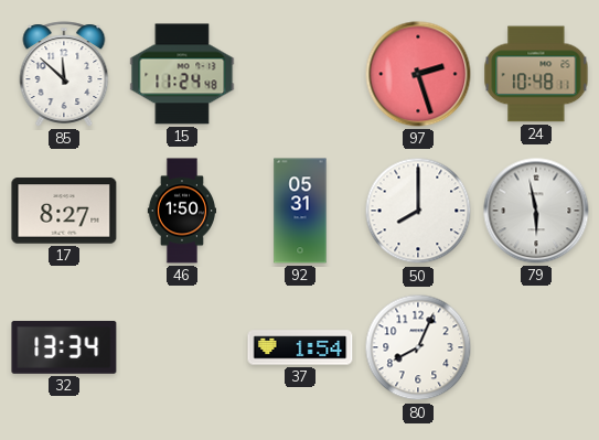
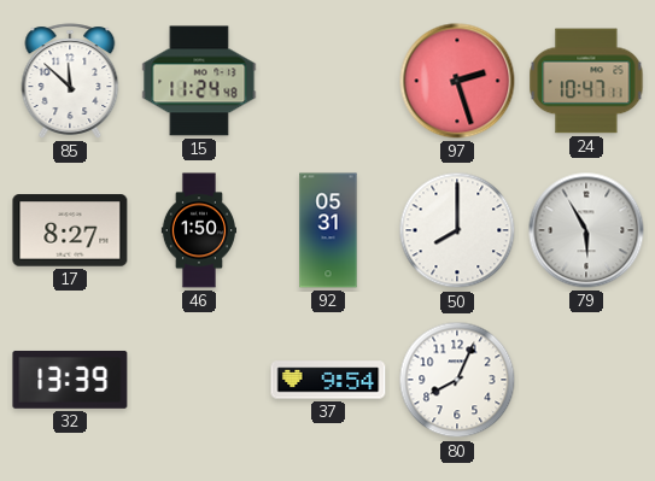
24: 10:48 -> 10:47 (586, 81)
79: 5:58 -> 5:55 (586, 230)
32: 13:34 -> 13:39 (70, 380)
37: 1:54 -> 9:54 (328, 380)
